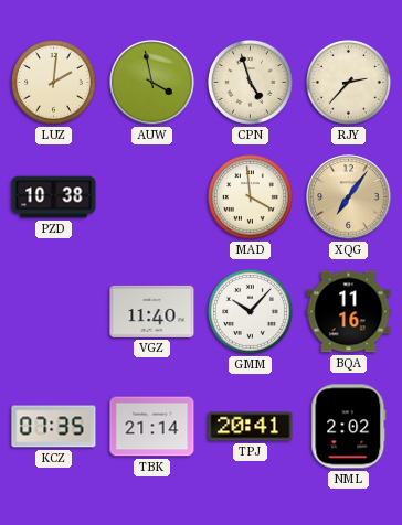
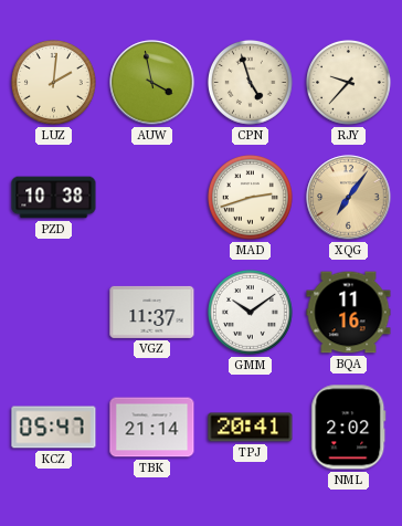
RJY: 2:37 -> 9:37 (349, 83)
MAD: 3:59 -> 2:42 (251, 198)
VGZ: 11:40 -> 11:37 (152, 312)
GMM: 10:07 -> 10:09 (251, 313)
KCZ: 07:35 -> 05:47 (54, 428)
